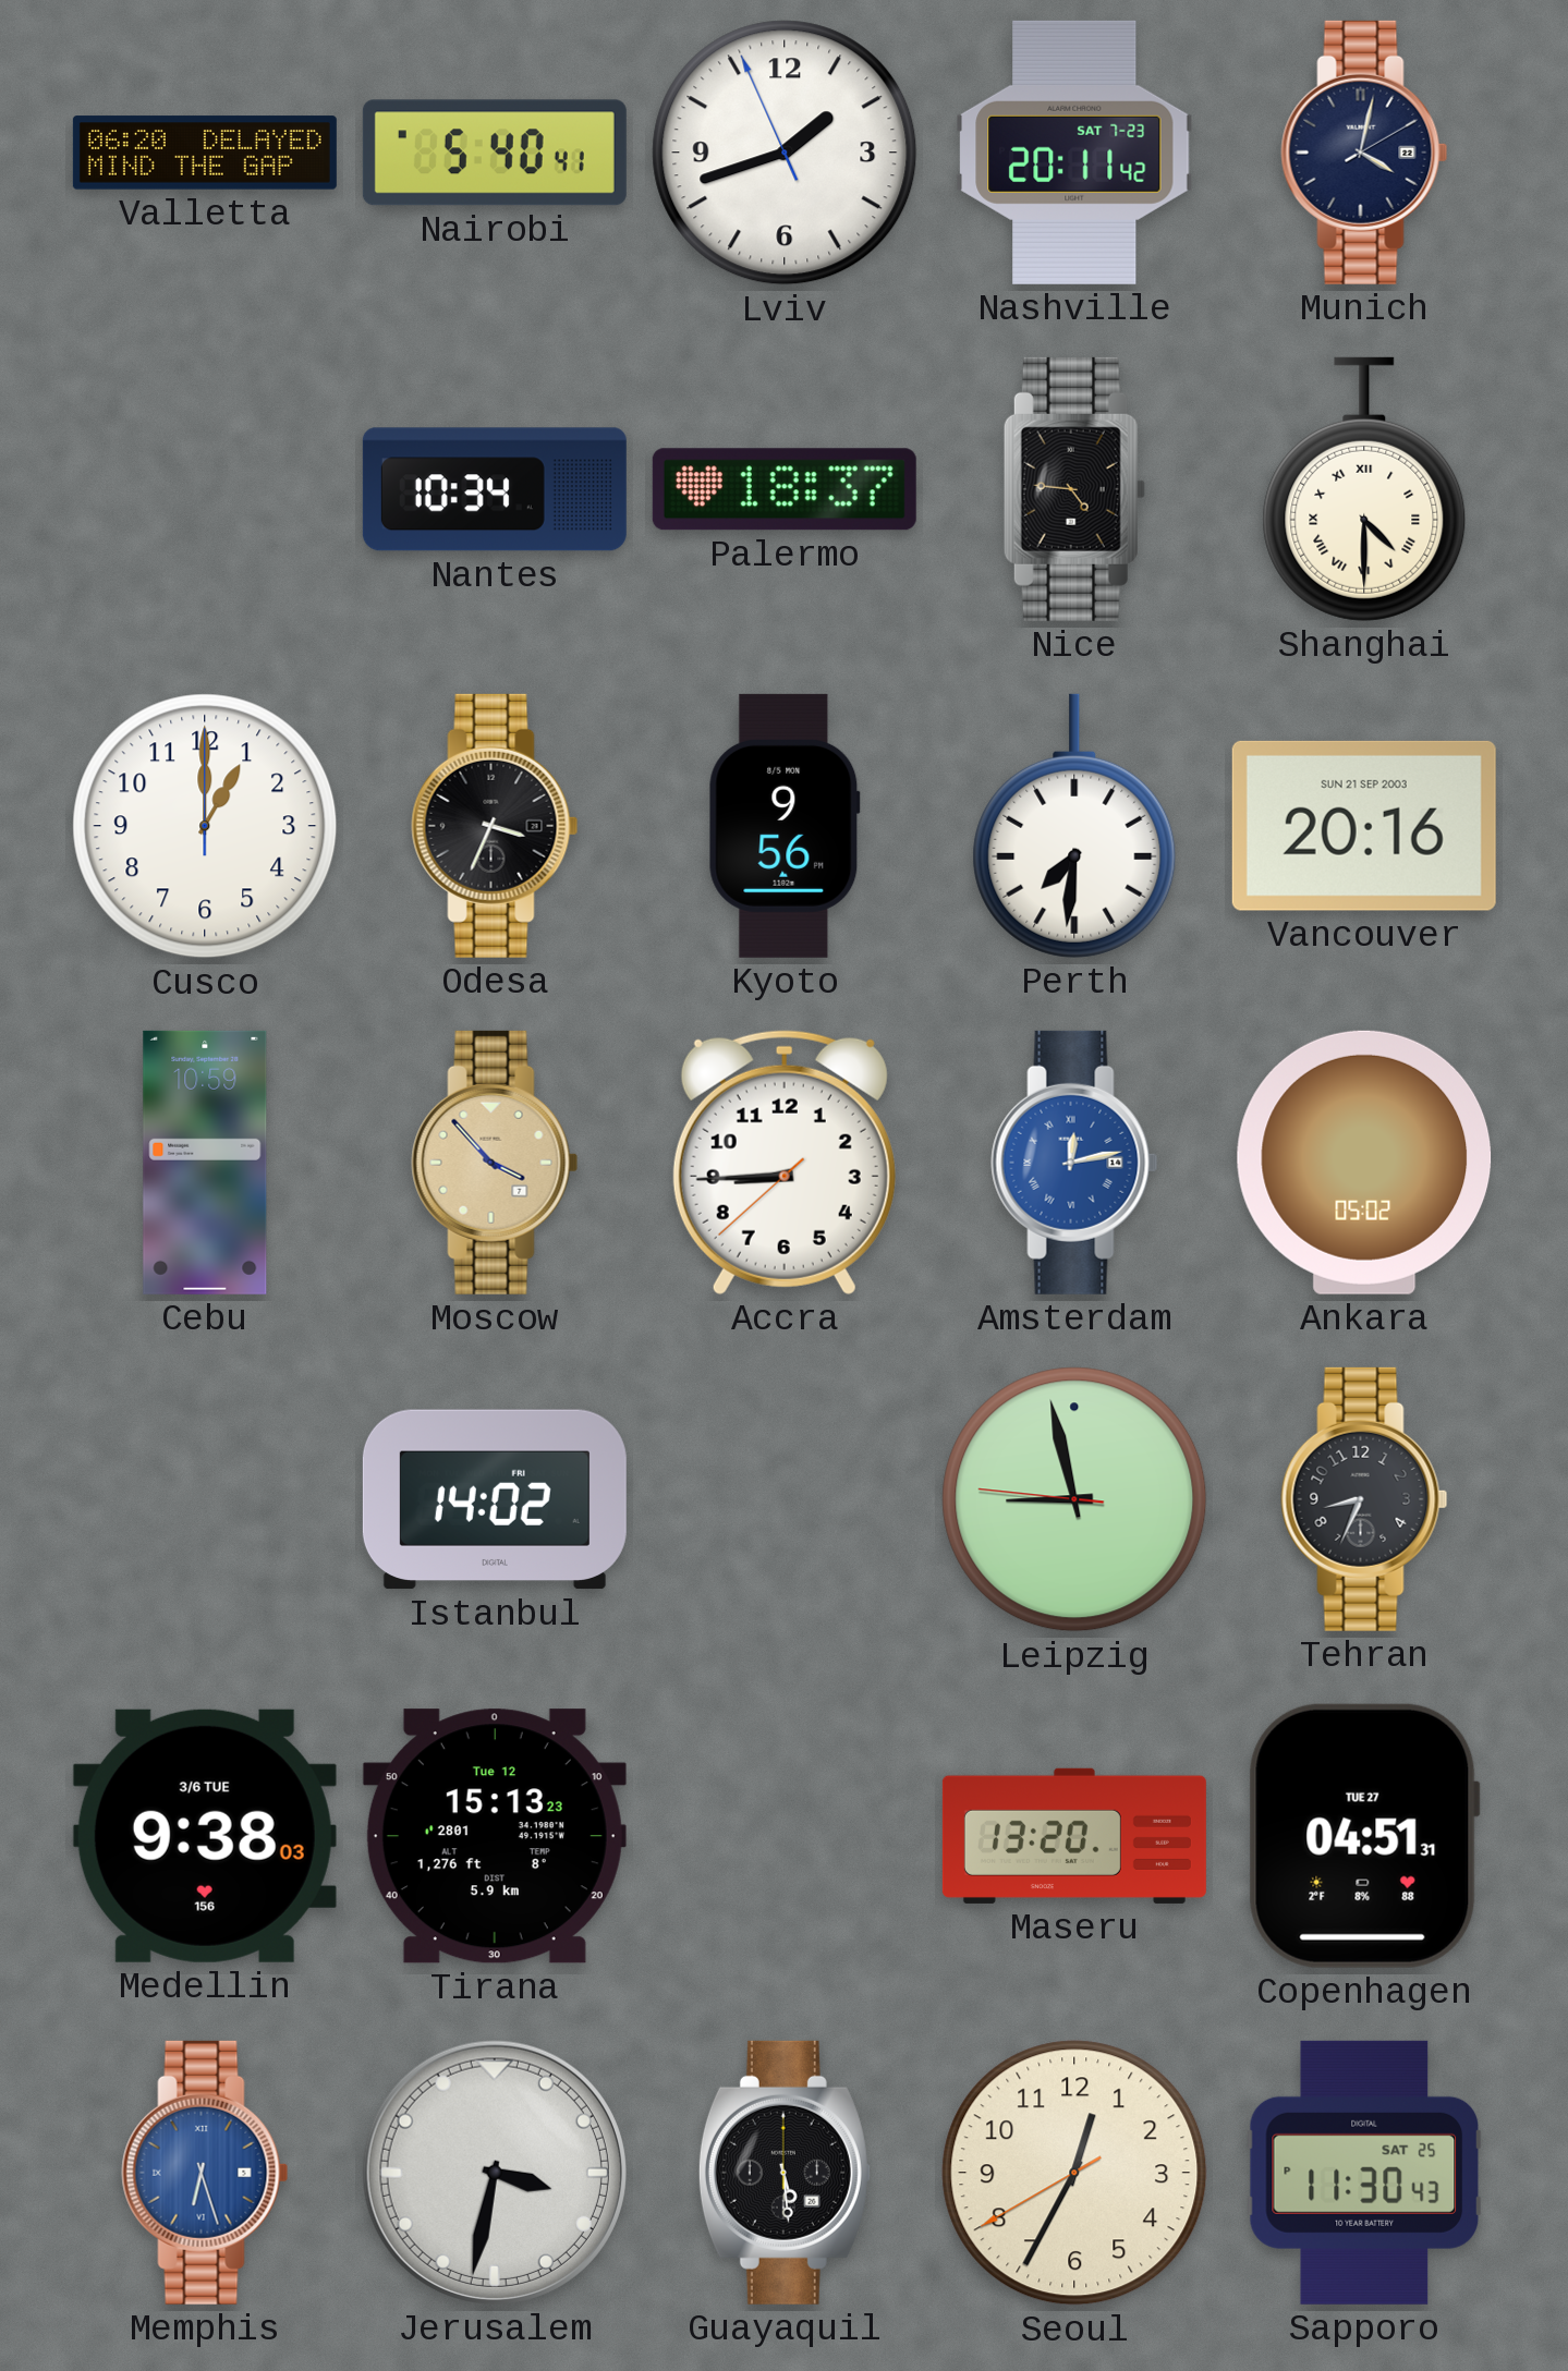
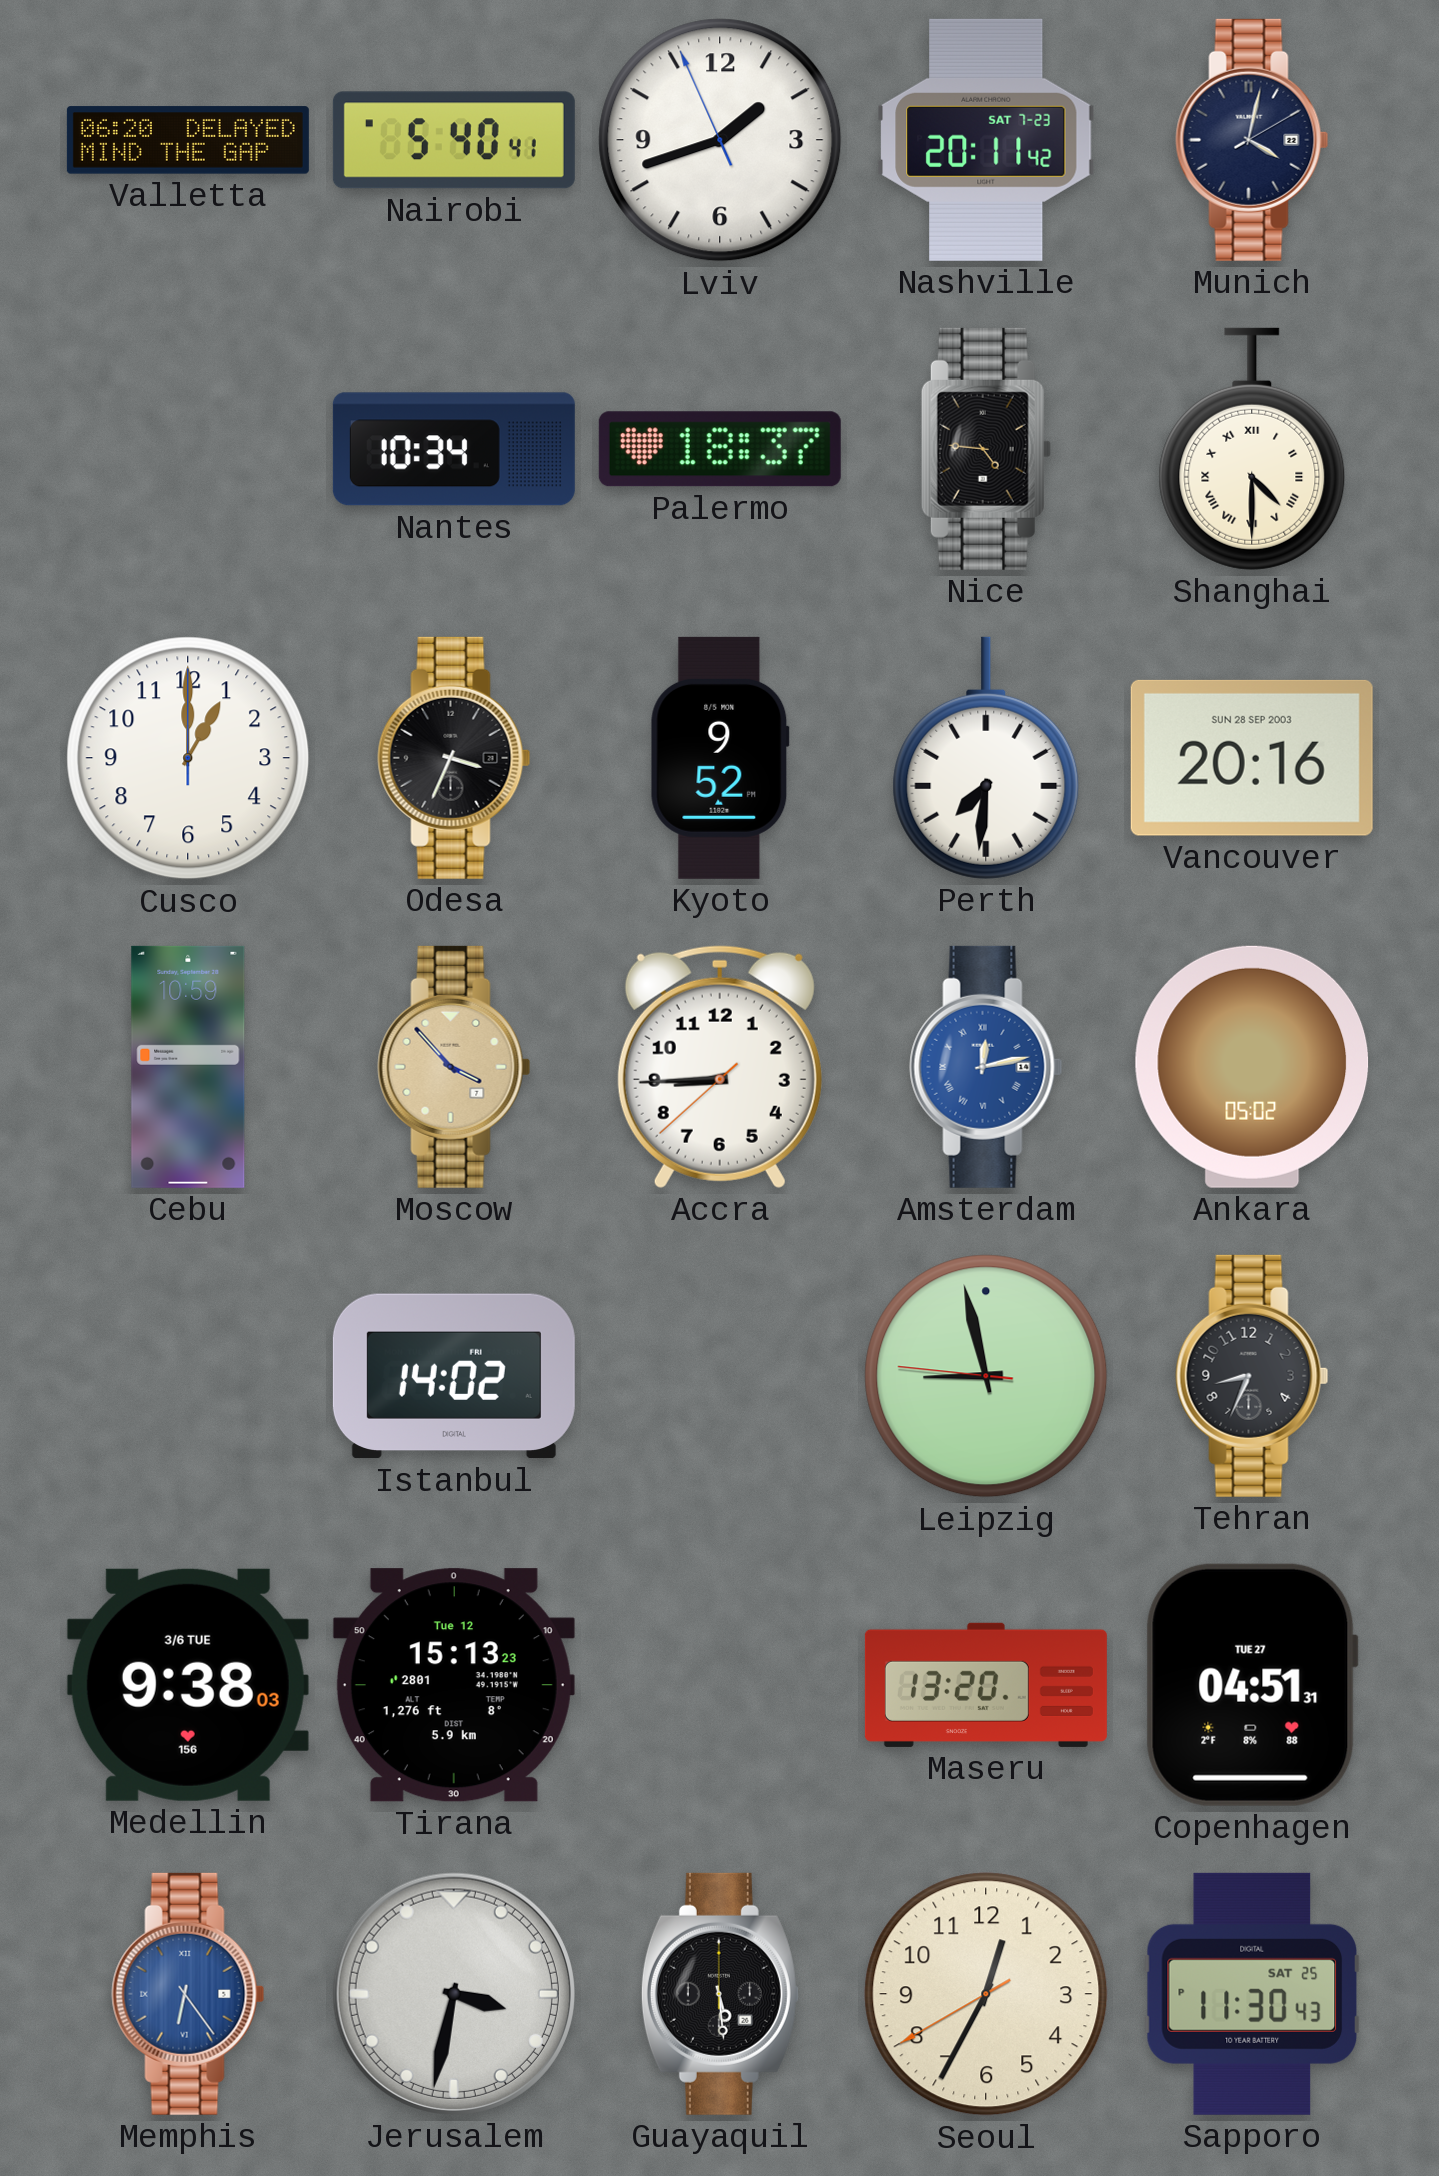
Kyoto: 9:56 -> 9:52 (720, 758)
Vancouver date: SUN 21 SEP 2003 -> SUN 28 SEP 2003 (1252, 758)
Memphis: 6:27 -> 6:24 (188, 1994)
